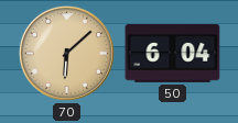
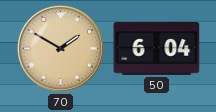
70: 6:08 -> 1:50 (60, 48)
